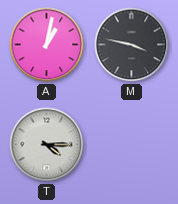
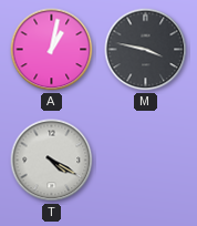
T: 4:15 -> 4:20 (52, 161)
